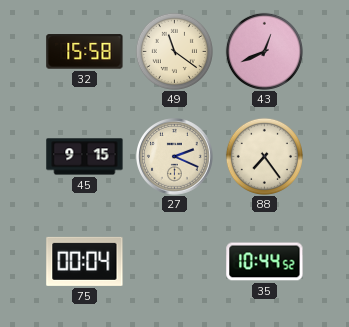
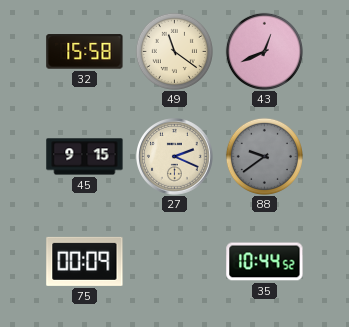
88: 7:24 -> 9:39 (264, 156)
88 dial: cream -> grey (264, 156)
75: 00:04 -> 00:09 (85, 261)
